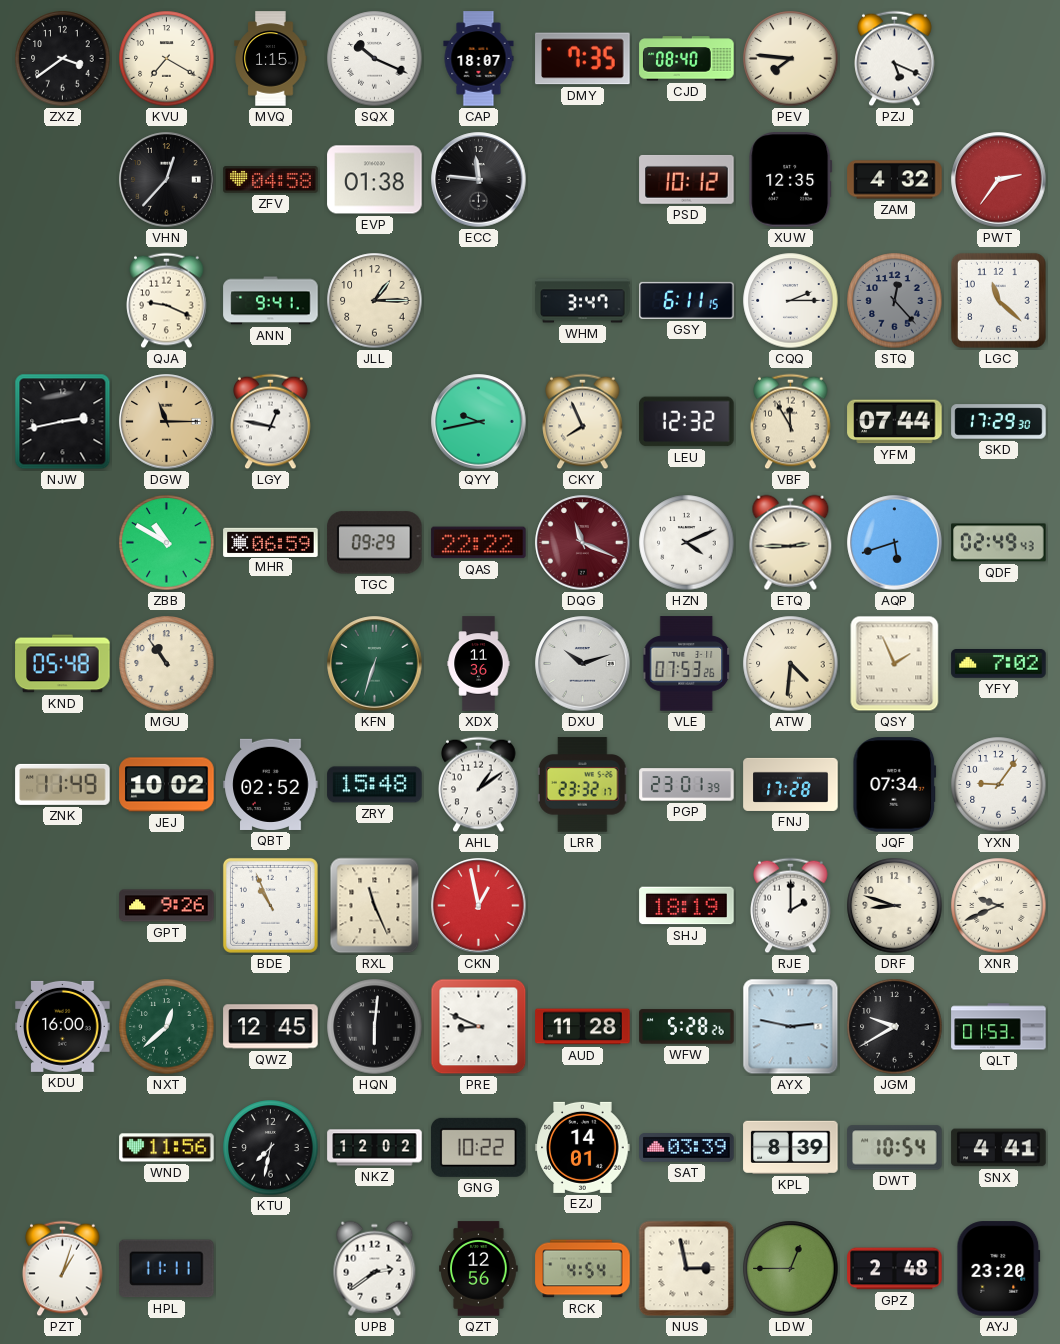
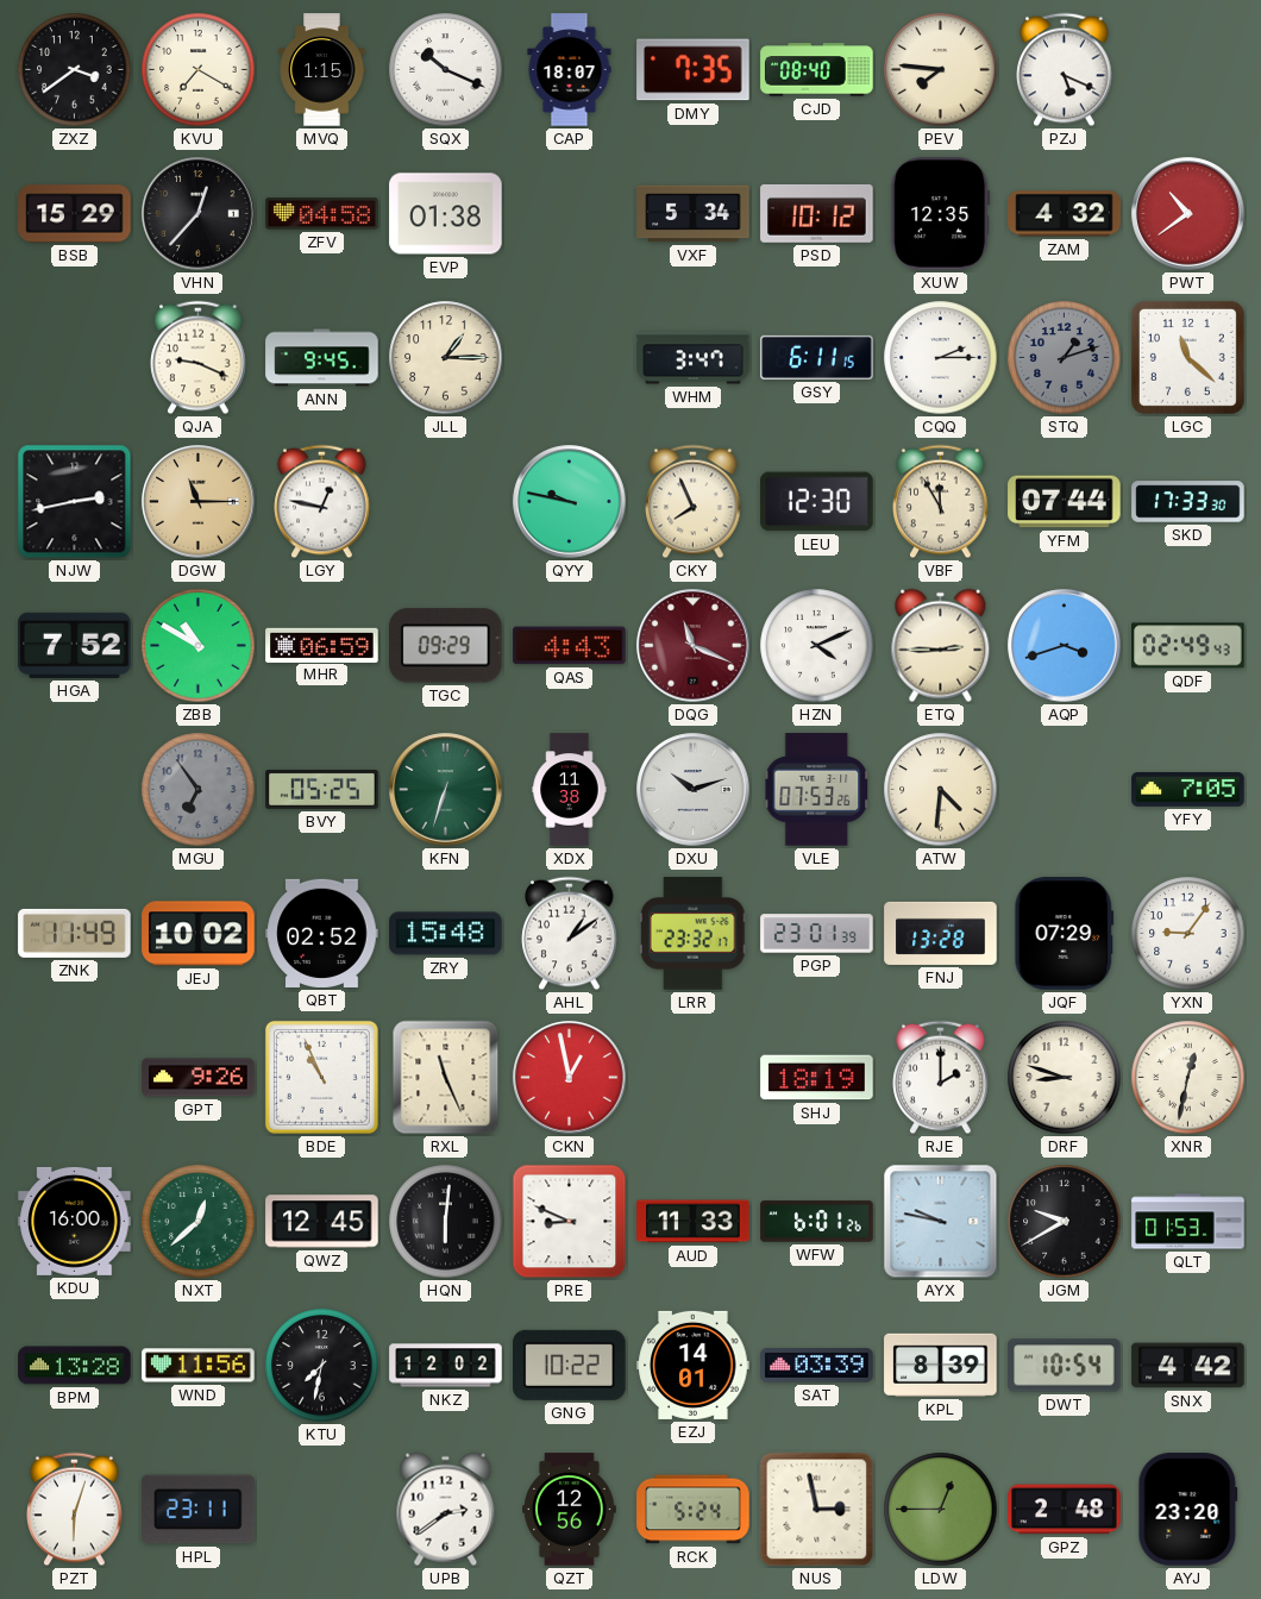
BSB: none -> 15:29 (75, 214)
ECC: 11:46 -> none (479, 180)
VXF: none -> 5:34 (694, 214)
PWT: 2:36 -> 10:39 (1188, 214)
ANN: 9:41 -> 9:45 (322, 358)
STQ: 12:23 -> 1:12 (1065, 358)
QYY: 9:43 -> 9:47 (570, 502)
LEU: 12:32 -> 12:30 (817, 502)
SKD: 17:29 -> 17:33 (1188, 502)
HGA: none -> 7:52 (75, 645)
QAS: 22:22 -> 4:43 (570, 646)
AQP: 5:42 -> 3:42 (1065, 646)
KND: 05:48 -> none (63, 664)
MGU: 10:54 -> 6:54 (199, 790)
MGU dial: cream -> grey (199, 790)
BVY: none -> 05:25 (322, 789)
XDX: 11:36 -> 11:38 (570, 790)
QSY: 1:56 -> none (895, 664)
YFY: 7:02 -> 7:05 (1188, 790)
FNJ: 17:28 -> 13:28 (941, 933)
JQF: 07:34 -> 07:29 (1065, 934)
XNR: 9:41 -> 12:32 (1188, 1078)
AUD: 11:28 -> 11:33 (694, 1222)
WFW: 5:28 -> 6:01 (817, 1222)
AYX: 2:47 -> 9:47 (941, 1222)
BPM: none -> 13:28 (75, 1366)
SNX: 4:41 -> 4:42 (1188, 1366)
PZT: 1:03 -> 6:03 (75, 1510)
HPL: 11:11 -> 23:11 (199, 1510)
RCK: 4:54 -> 5:24 (694, 1510)
